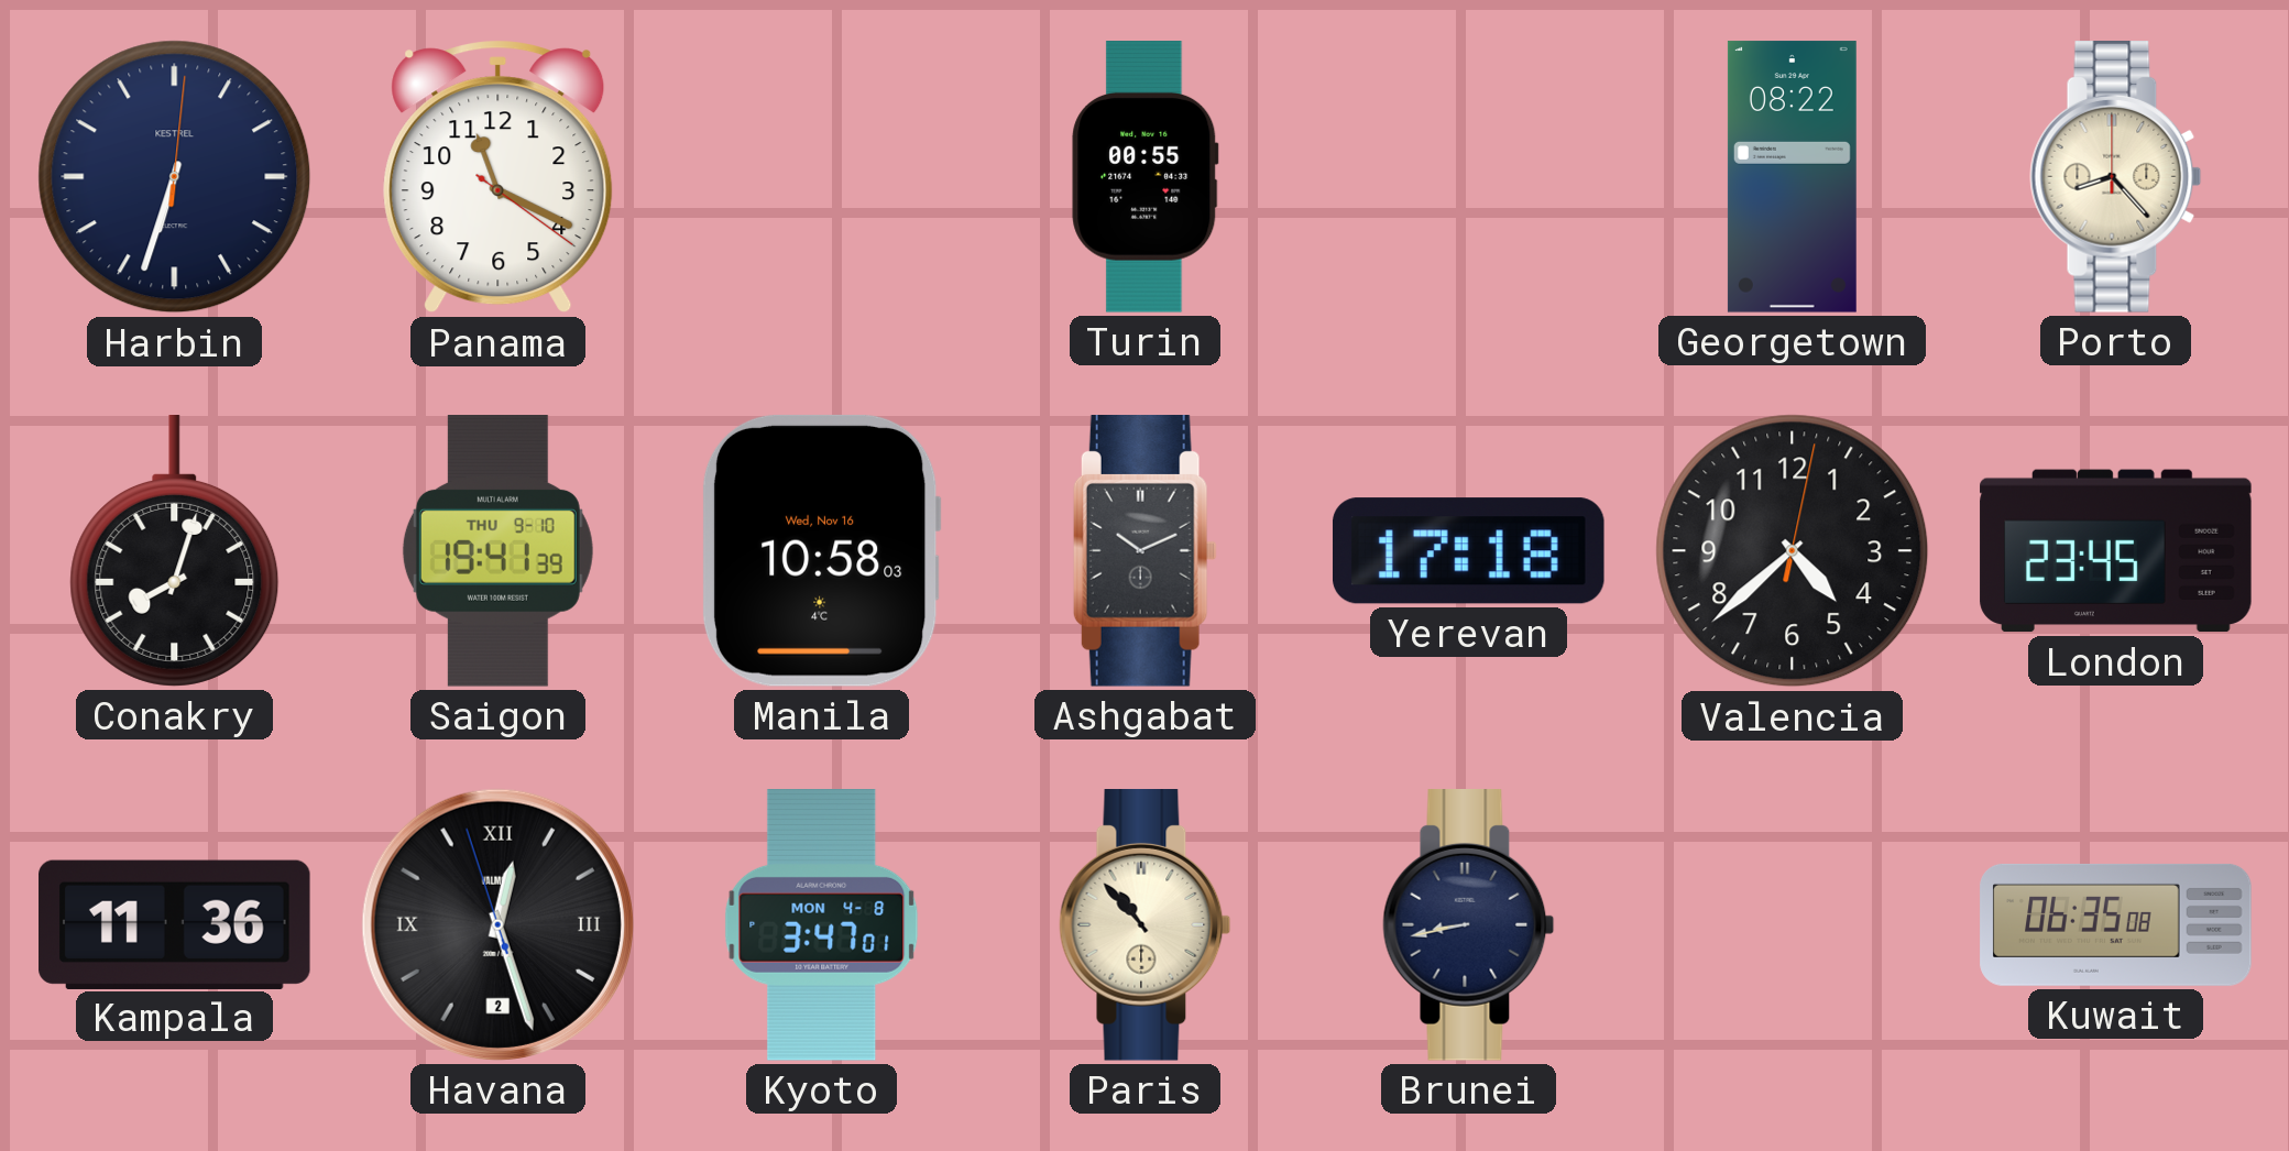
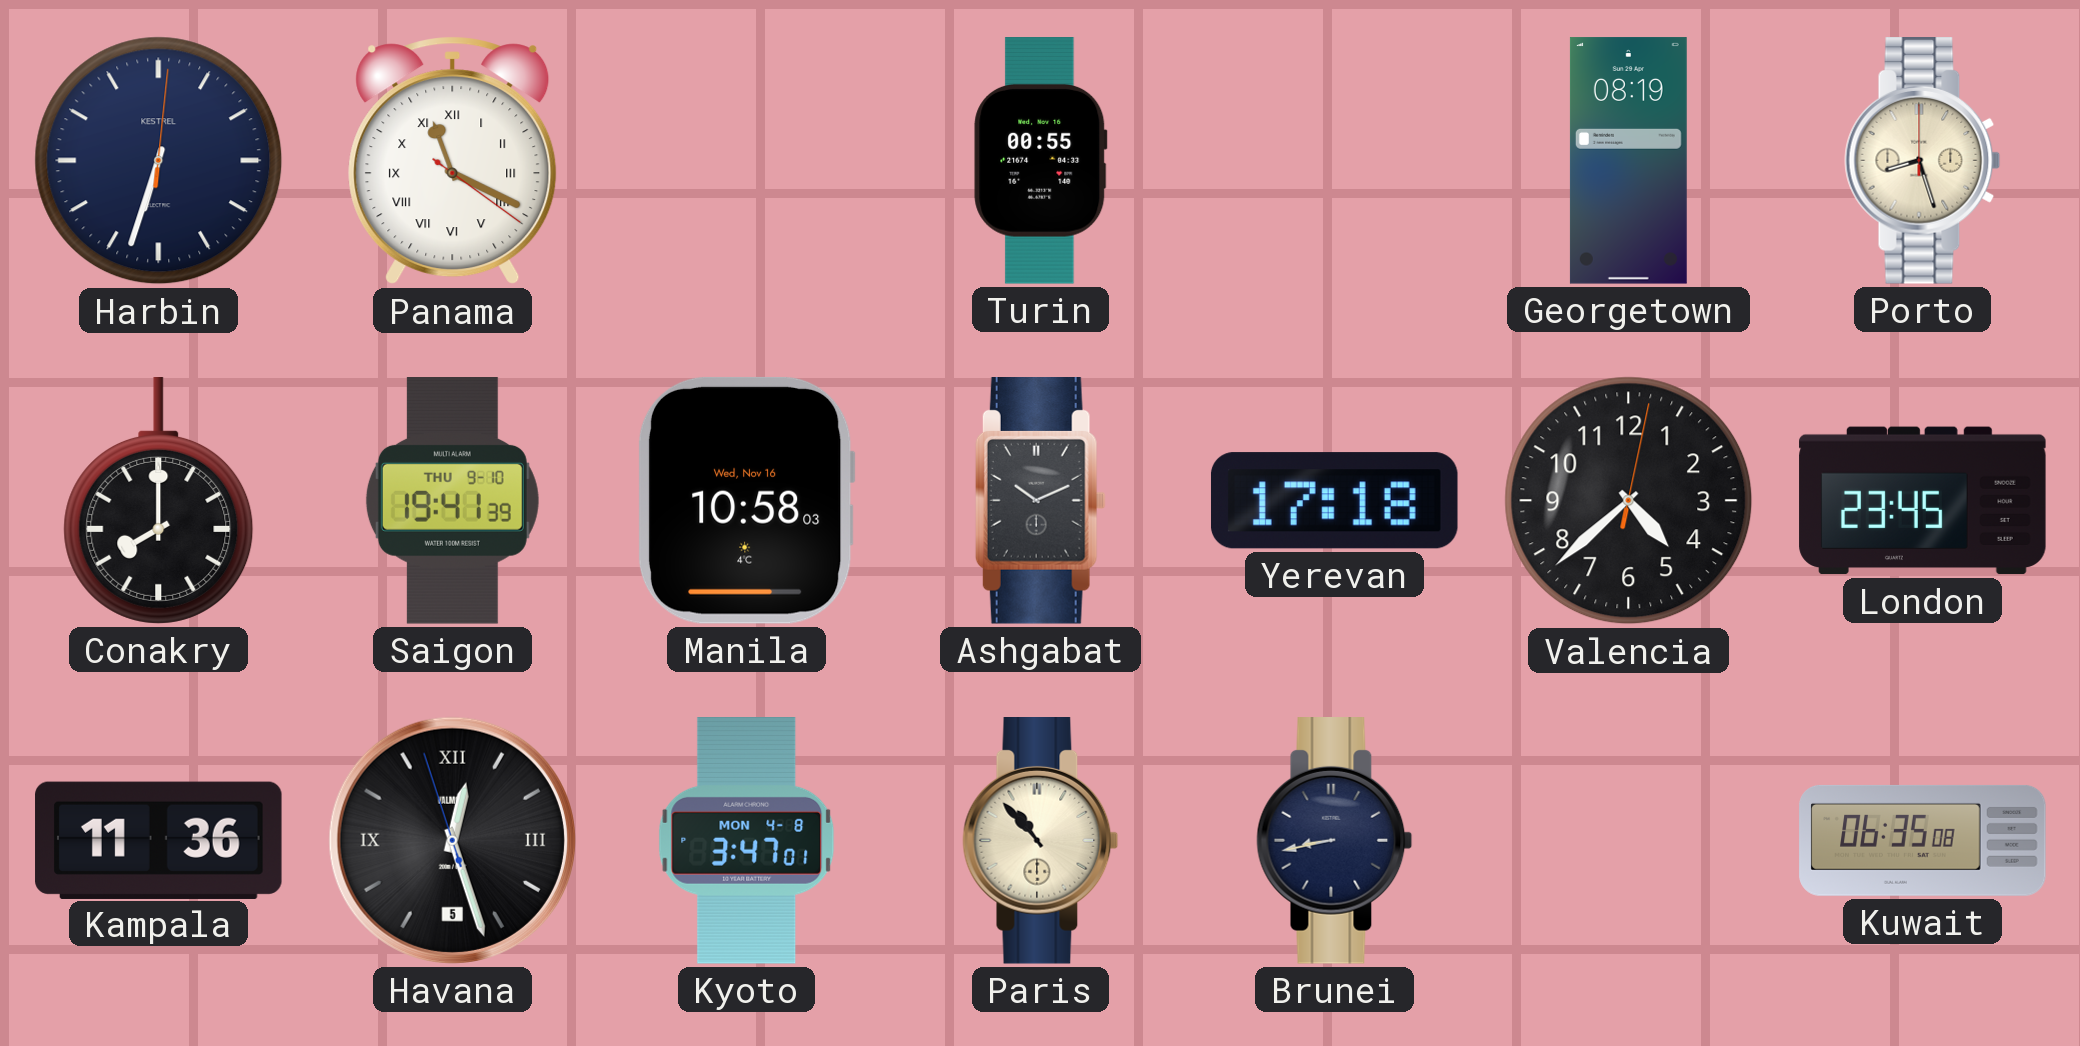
Panama numerals: Arabic -> Roman (453, 161)
Georgetown: 08:22 -> 08:19 (1628, 161)
Porto: 8:23 -> 8:27 (1923, 161)
Conakry: 8:03 -> 8:00 (159, 501)
Havana date: 2 -> 5 (452, 840)
